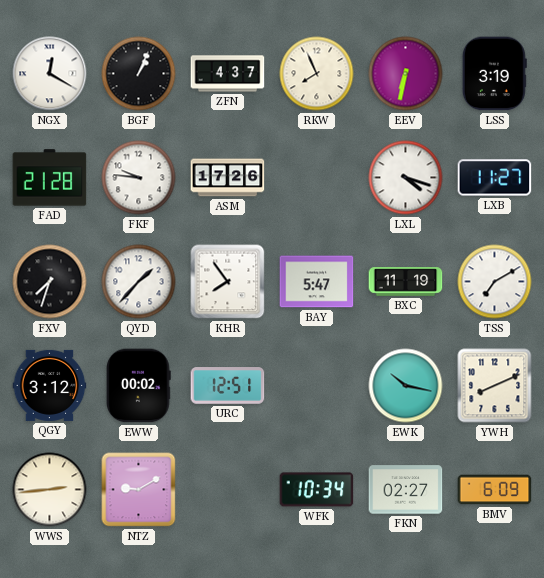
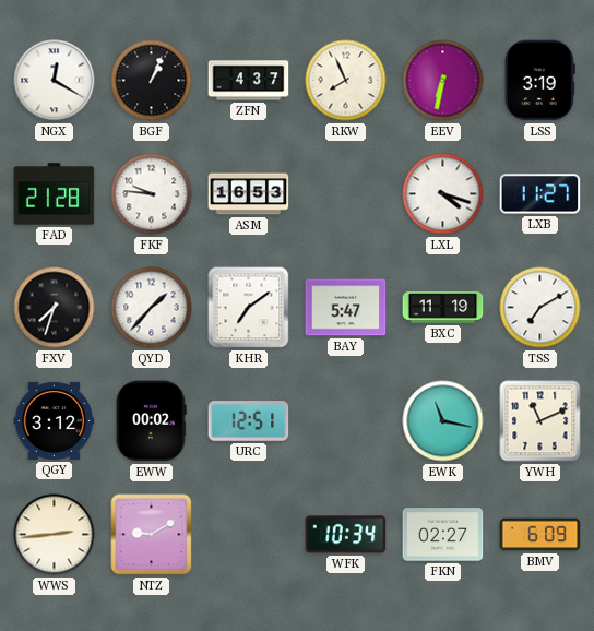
ASM: 17:26 -> 16:53 (249, 194)
KHR: 7:54 -> 7:09 (249, 308)
EWK: 10:17 -> 11:17 (443, 421)
YWH: 8:11 -> 11:11 (540, 421)
